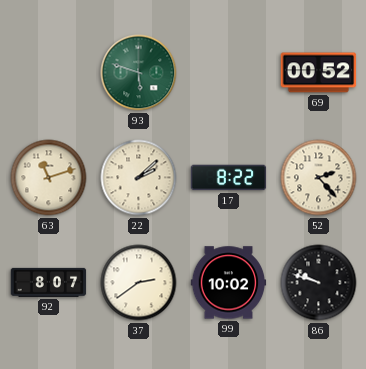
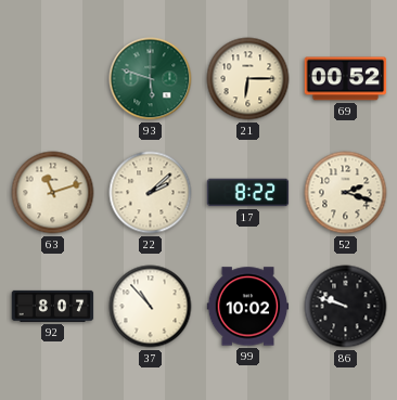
21: none -> 6:15 (248, 79)
52: 2:23 -> 2:18 (346, 193)
37: 2:39 -> 10:53 (151, 307)
